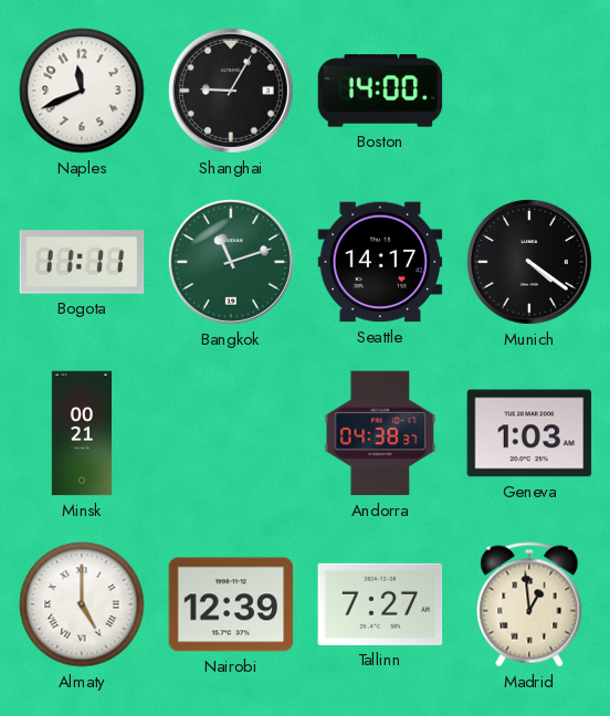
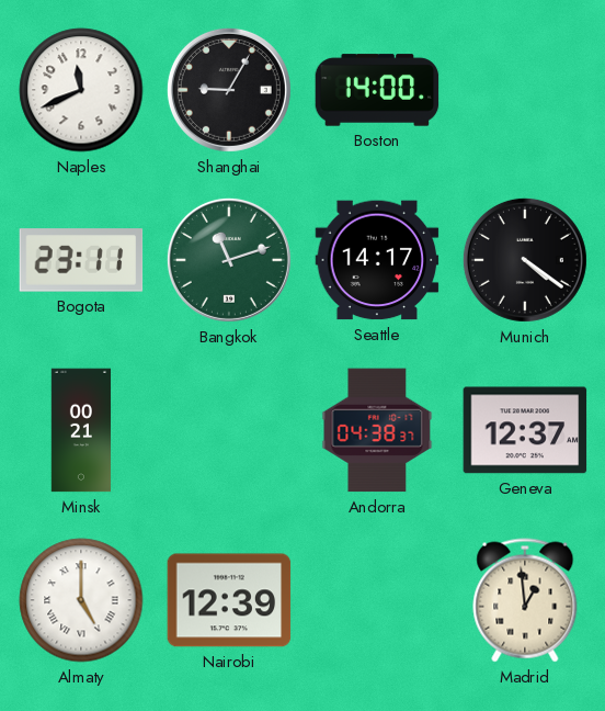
Bogota: 11:11 -> 23:11 (81, 260)
Geneva: 1:03 -> 12:37 (525, 430)
Tallinn: 7:27 -> none (380, 604)
